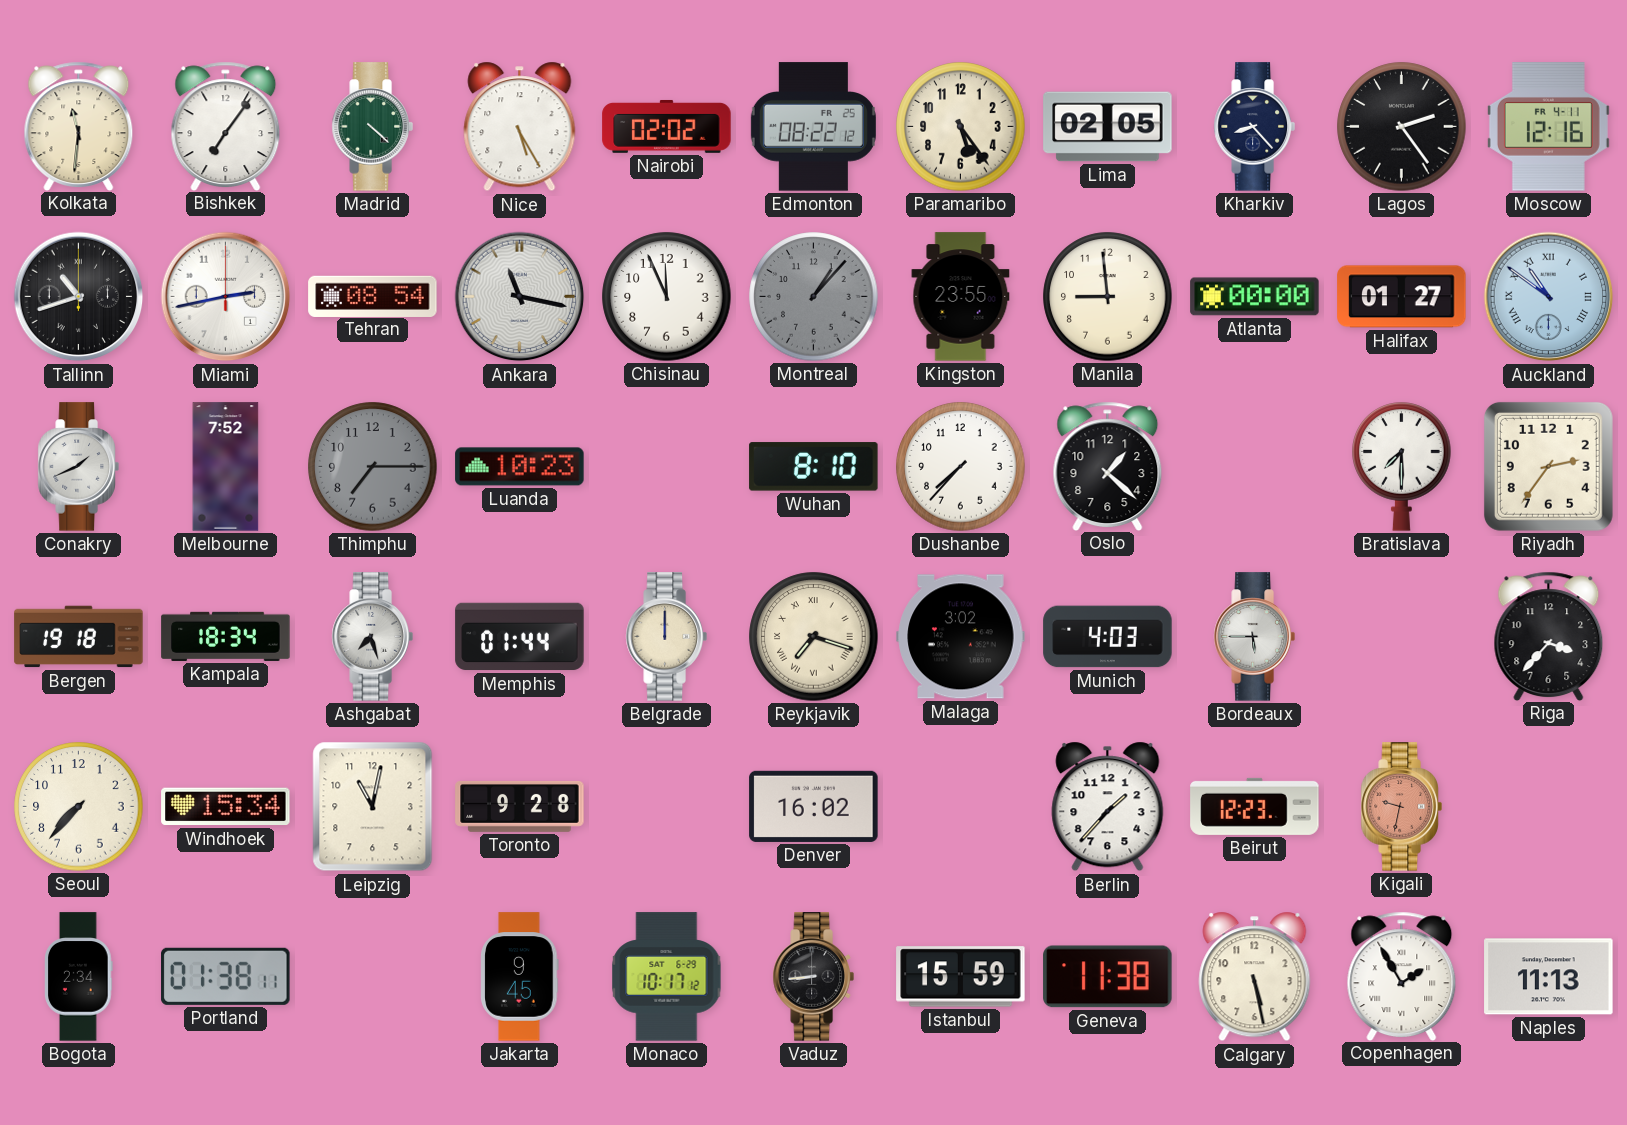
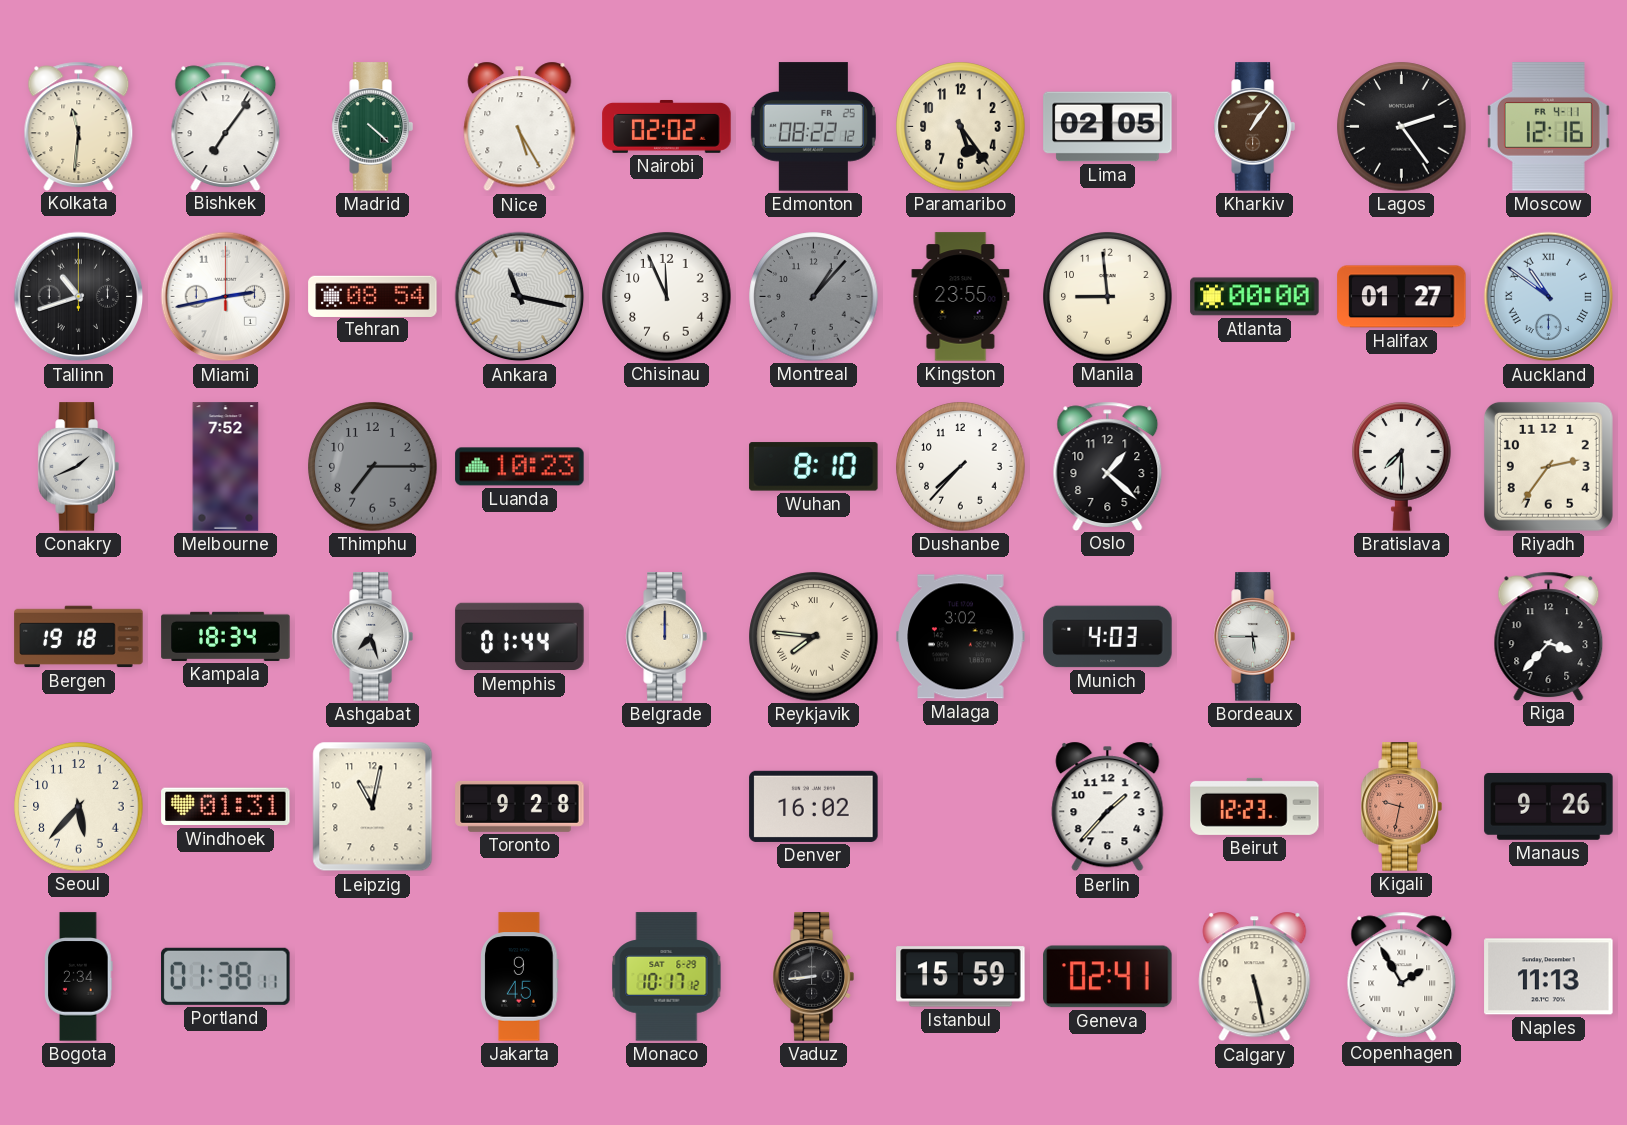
Kharkiv: 8:23 -> 1:06 (1254, 127)
Kharkiv dial: navy -> brown (1254, 127)
Reykjavik: 7:18 -> 7:46 (814, 637)
Seoul: 7:37 -> 5:37 (79, 807)
Windhoek: 15:34 -> 01:31 (226, 807)
Manaus: none -> 9:26 (1549, 806)
Geneva: 11:38 -> 02:41 (1108, 977)
